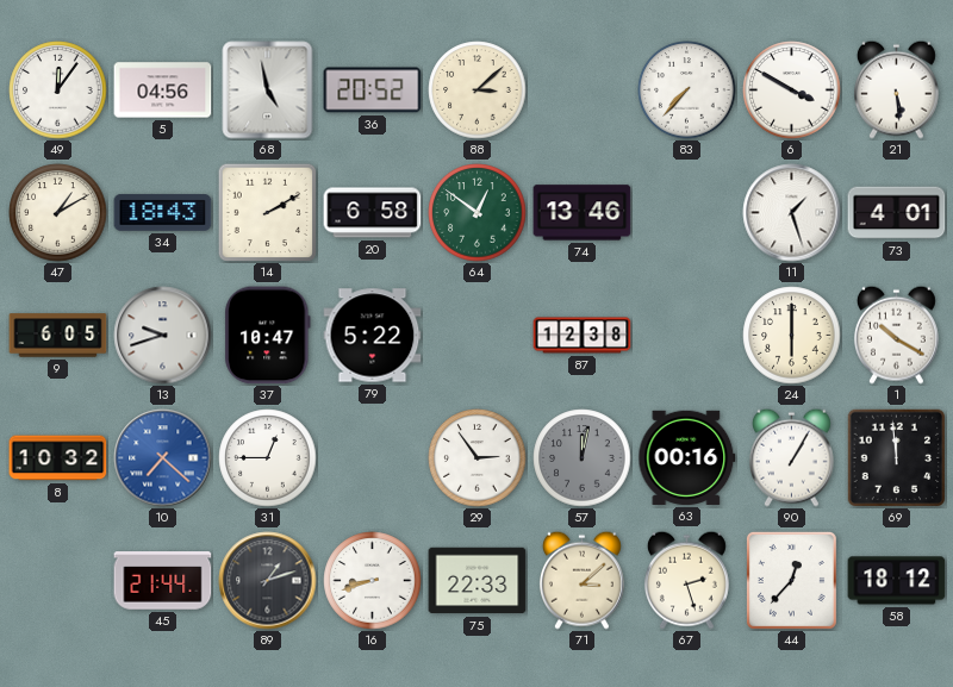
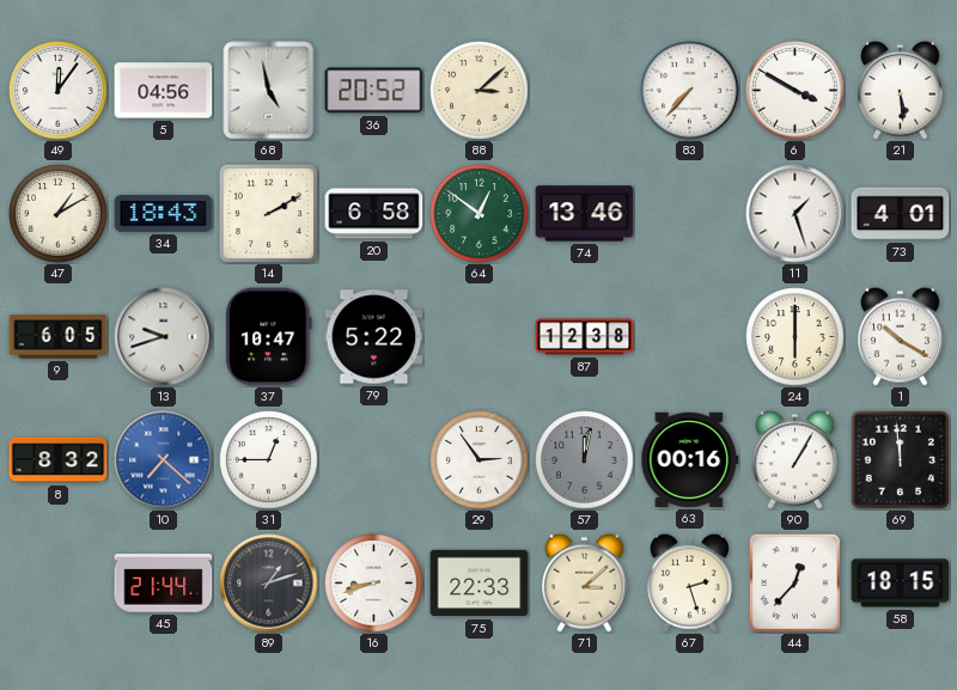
8: 10:32 -> 8:32 (59, 460)
58: 18:12 -> 18:15 (901, 584)
